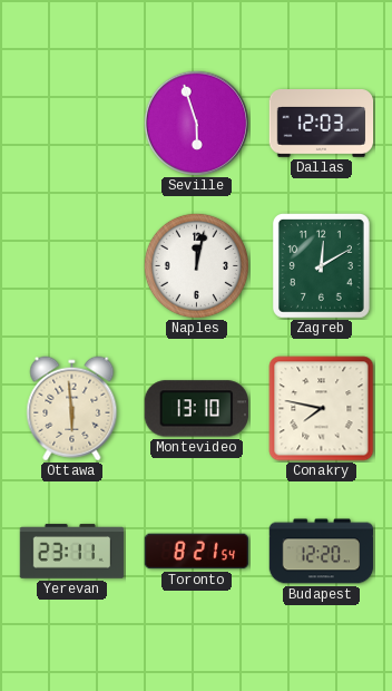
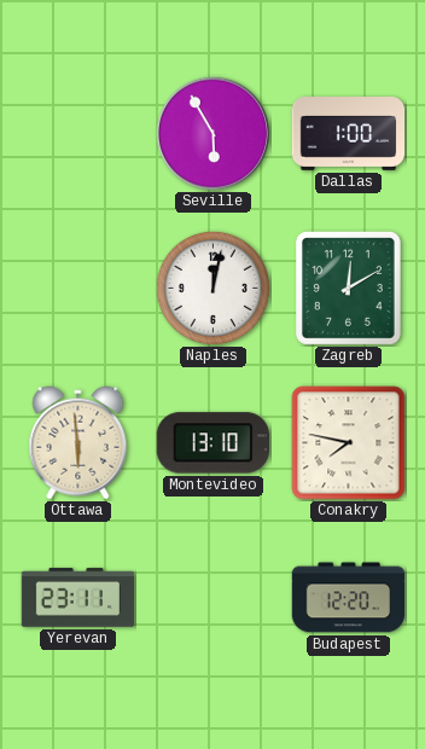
Seville: 5:57 -> 5:55 (212, 133)
Dallas: 12:03 -> 1:00 (349, 134)
Toronto: 8:21 -> none (197, 552)
